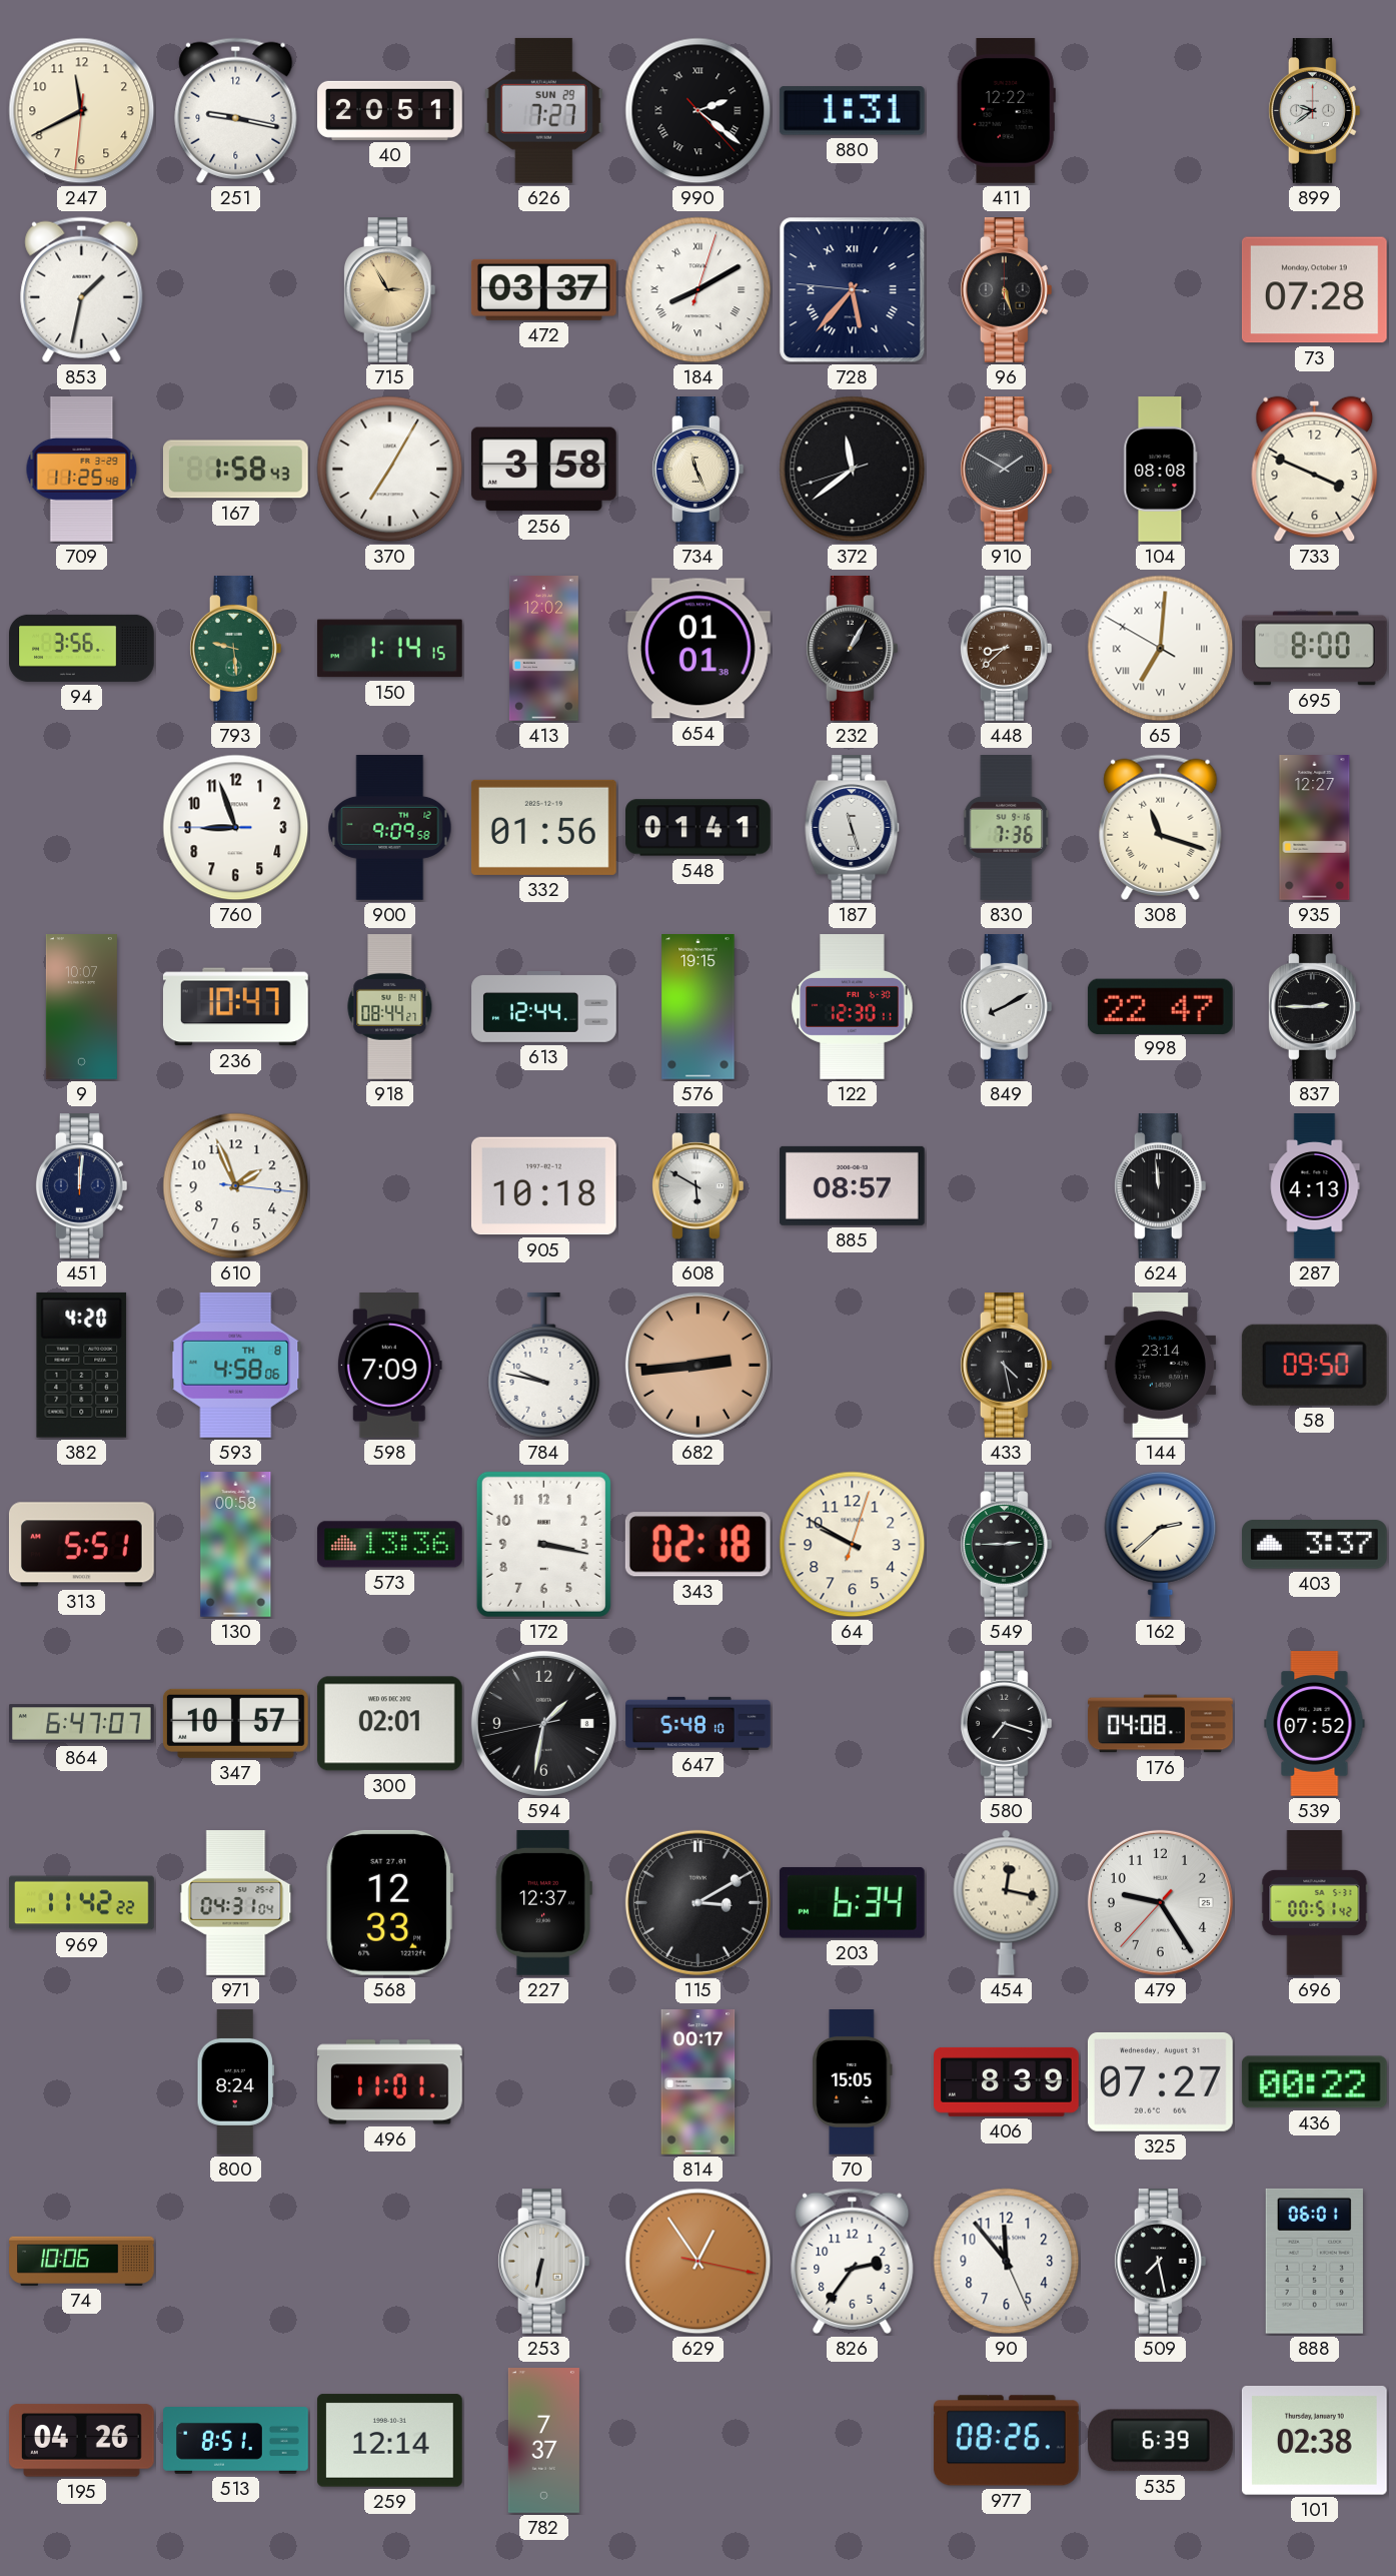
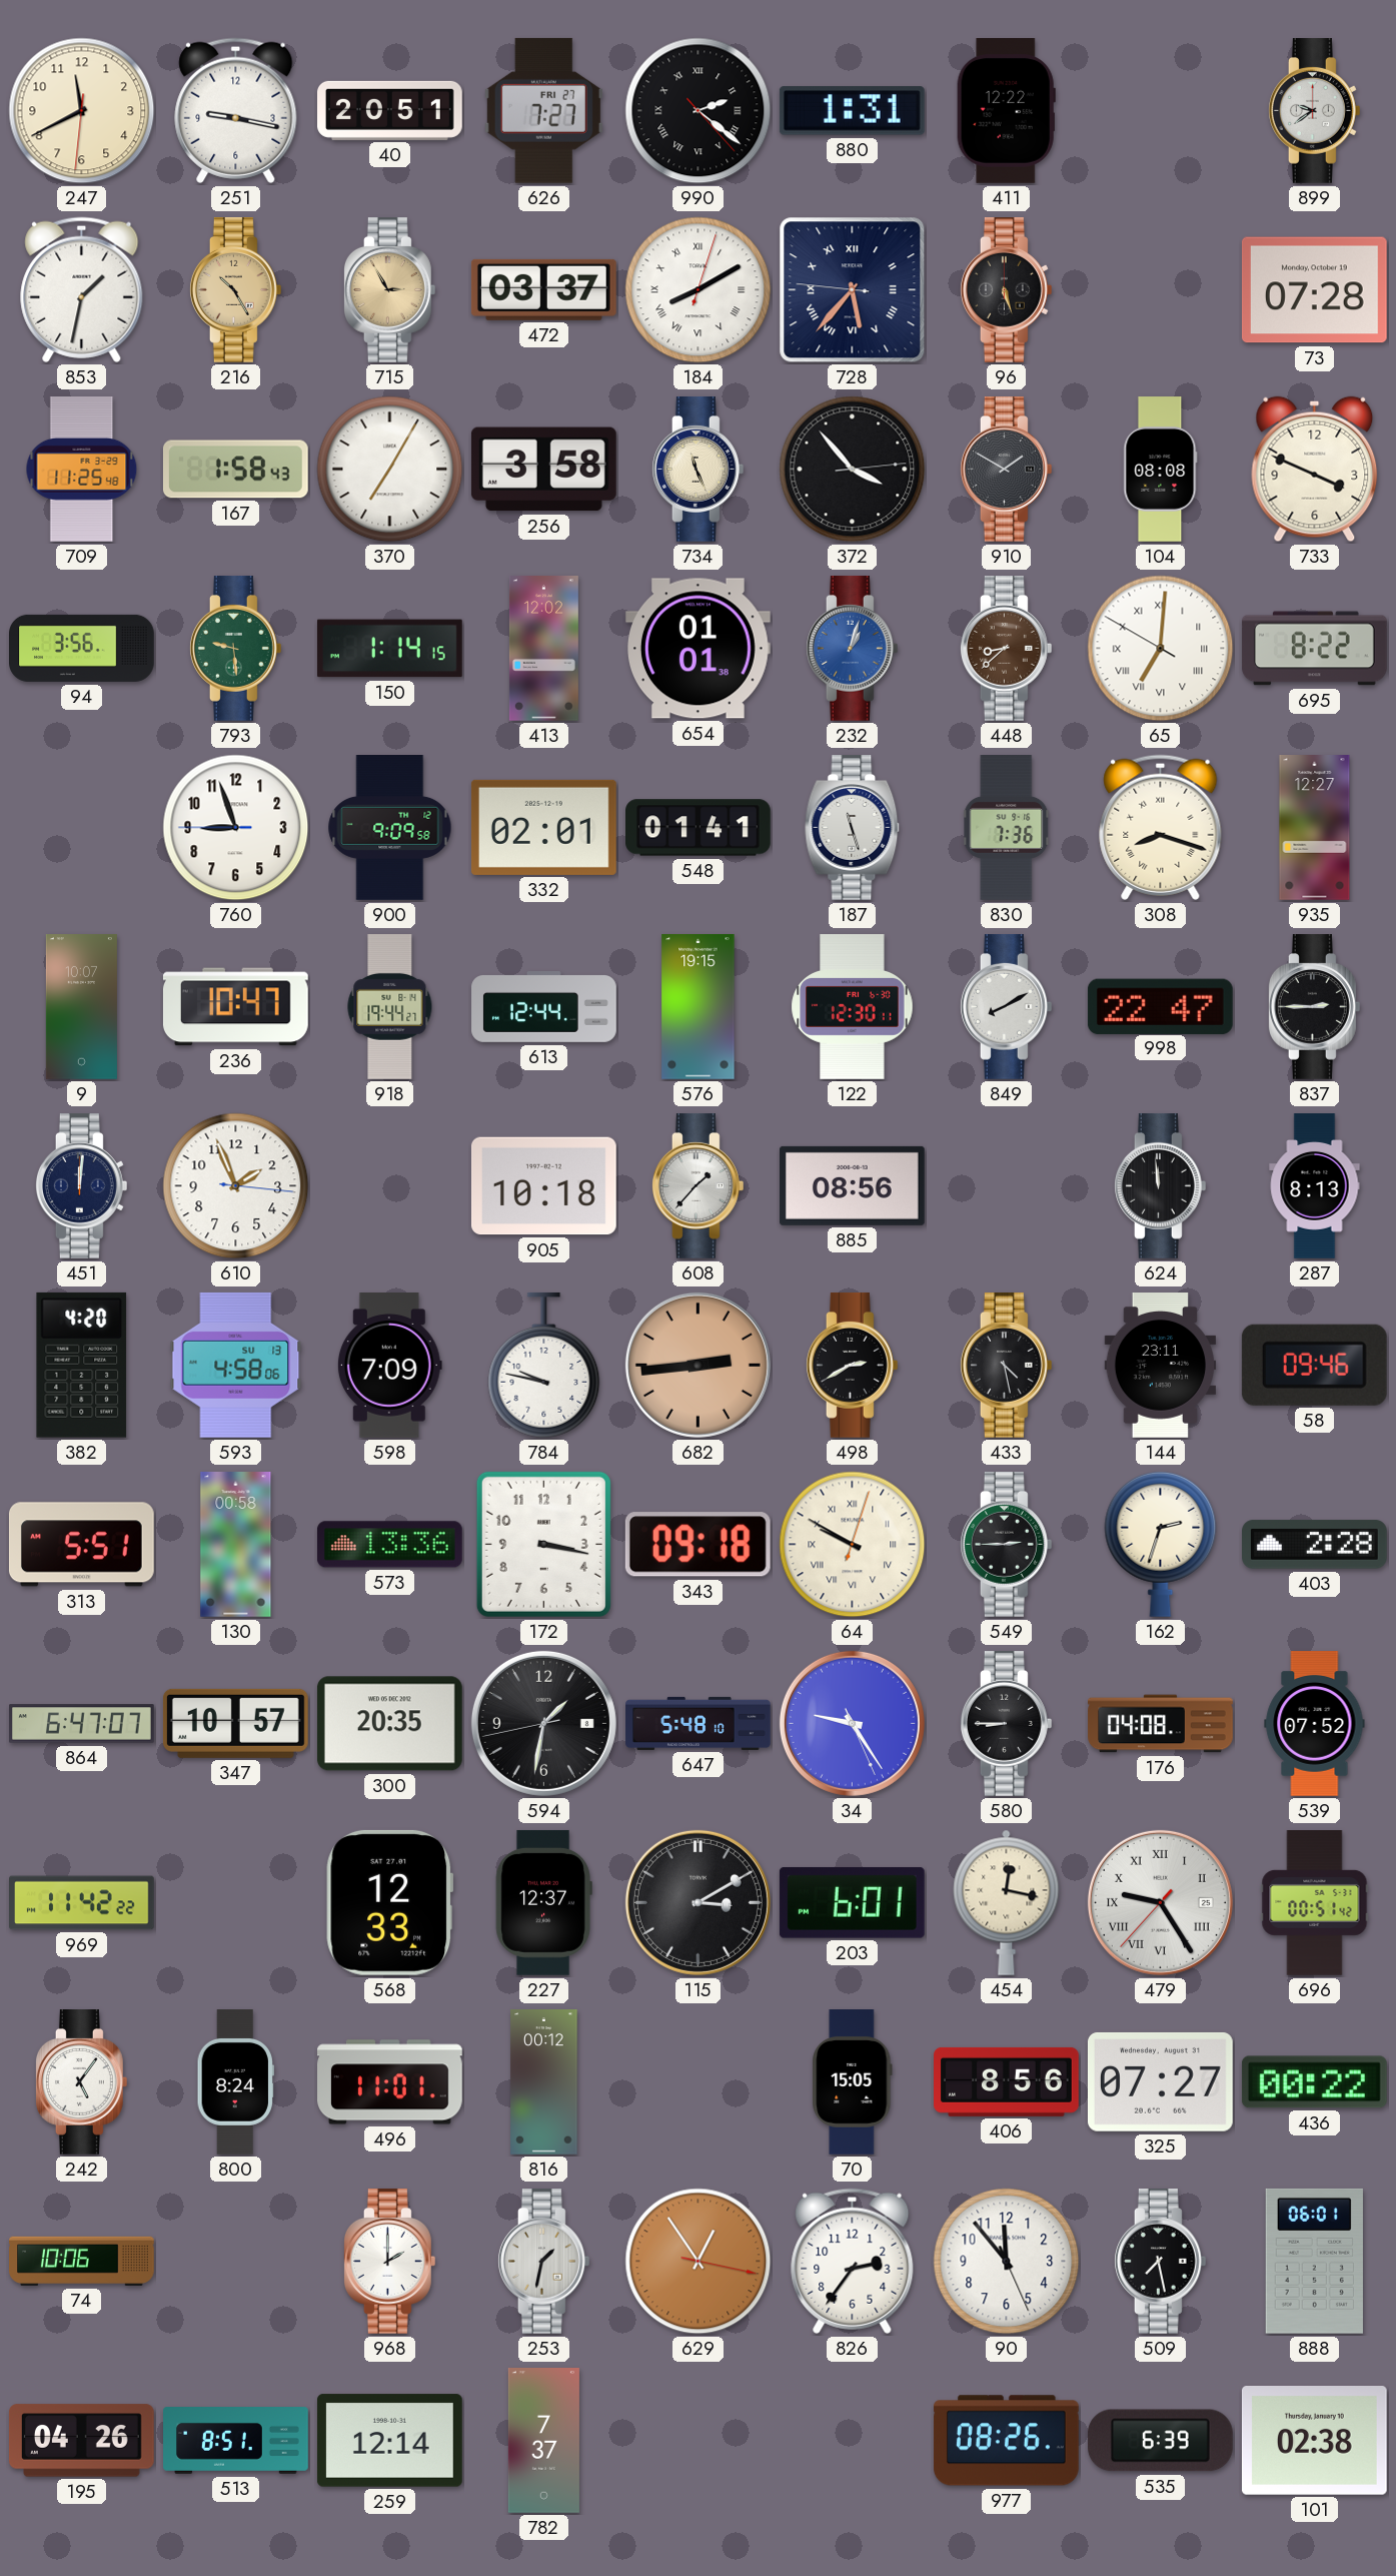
626 date: SUN 29 -> FRI 27 (543, 110)
216: none -> 10:25 (235, 290)
372: 11:38 -> 3:53 (853, 470)
232: 1:05 -> 1:03 (852, 649)
232 dial: black -> blue (852, 649)
695: 8:00 -> 8:22 (1315, 649)
332: 01:56 -> 02:01 (543, 827)
308: 11:18 -> 8:18 (1161, 827)
918: 08:44 -> 19:44 (390, 1007)
608: 5:50 -> 1:37 (697, 1186)
885: 08:57 -> 08:56 (852, 1185)
287: 4:13 -> 8:13 (1315, 1186)
593 date: TH 8 -> SU 13 (236, 1365)
498: none -> 2:40 (852, 1366)
144: 23:14 -> 23:11 (1160, 1366)
58: 09:50 -> 09:46 (1314, 1365)
343: 02:18 -> 09:18 (697, 1545)
64 numerals: Arabic -> Roman (853, 1545)
162: 2:38 -> 2:33 (1161, 1544)
403: 3:37 -> 2:28 (1315, 1545)
300: 02:01 -> 20:35 (389, 1724)
34: none -> 9:24 (852, 1723)
580: 7:18 -> 8:45 (1006, 1724)
971: 04:31 -> none (236, 1903)
203: 6:34 -> 6:01 (852, 1902)
479 numerals: Arabic -> Roman (1160, 1902)
242: none -> 5:06 (81, 2082)
816: none -> 00:12 (544, 2082)
814: 00:17 -> none (699, 2082)
406: 8:39 -> 8:56 (1007, 2081)
968: none -> 2:00 (389, 2262)
253: 6:32 -> 1:32 (543, 2262)
